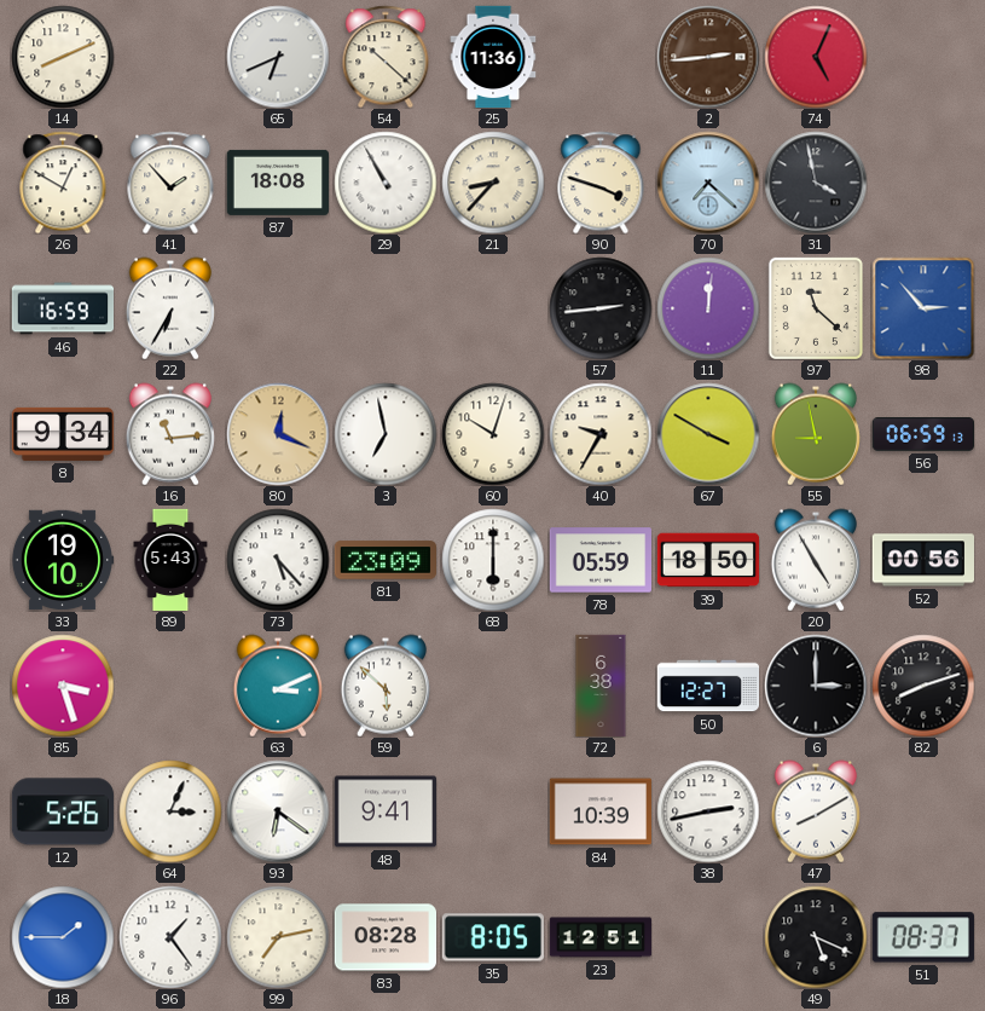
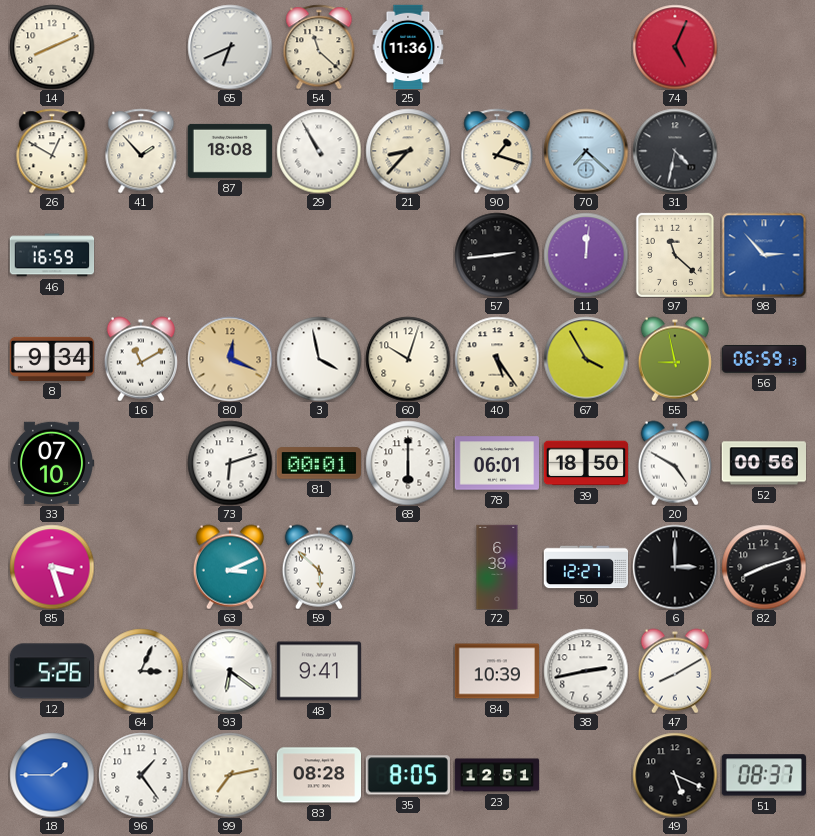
54: 10:22 -> 11:22 (319, 47)
2: 2:44 -> none (708, 57)
90: 3:48 -> 1:18 (497, 151)
31: 3:58 -> 4:32 (675, 151)
22: 6:35 -> none (170, 308)
16: 11:14 -> 11:10 (141, 359)
3: 6:58 -> 3:58 (319, 359)
40: 9:35 -> 5:24 (497, 359)
67: 3:50 -> 3:55 (586, 359)
33: 19:10 -> 07:10 (52, 463)
89: 5:43 -> none (170, 560)
73: 5:23 -> 6:12 (230, 463)
81: 23:09 -> 00:01 (318, 463)
78: 05:59 -> 06:01 (497, 463)
20: 4:55 -> 4:50 (675, 463)
